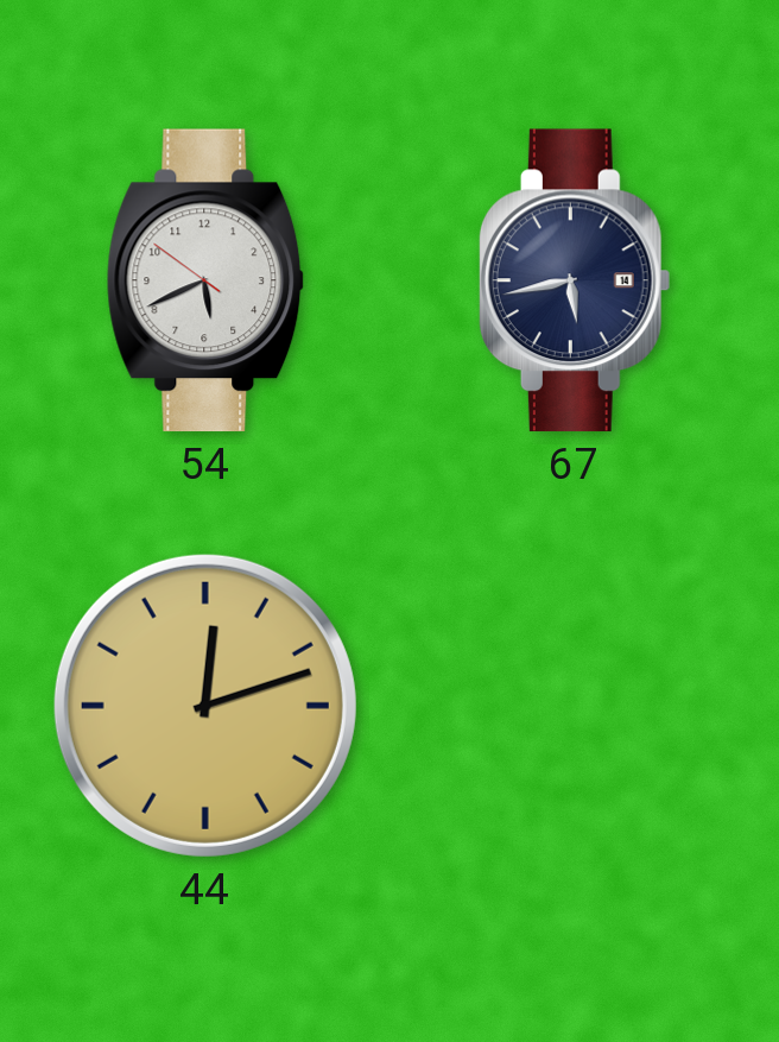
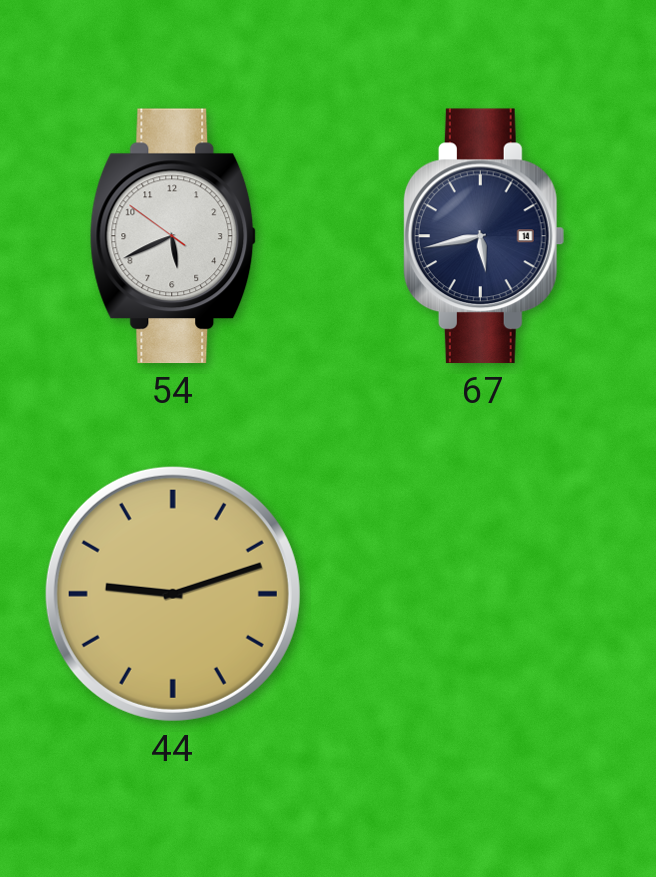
44: 12:12 -> 9:12 (173, 594)
